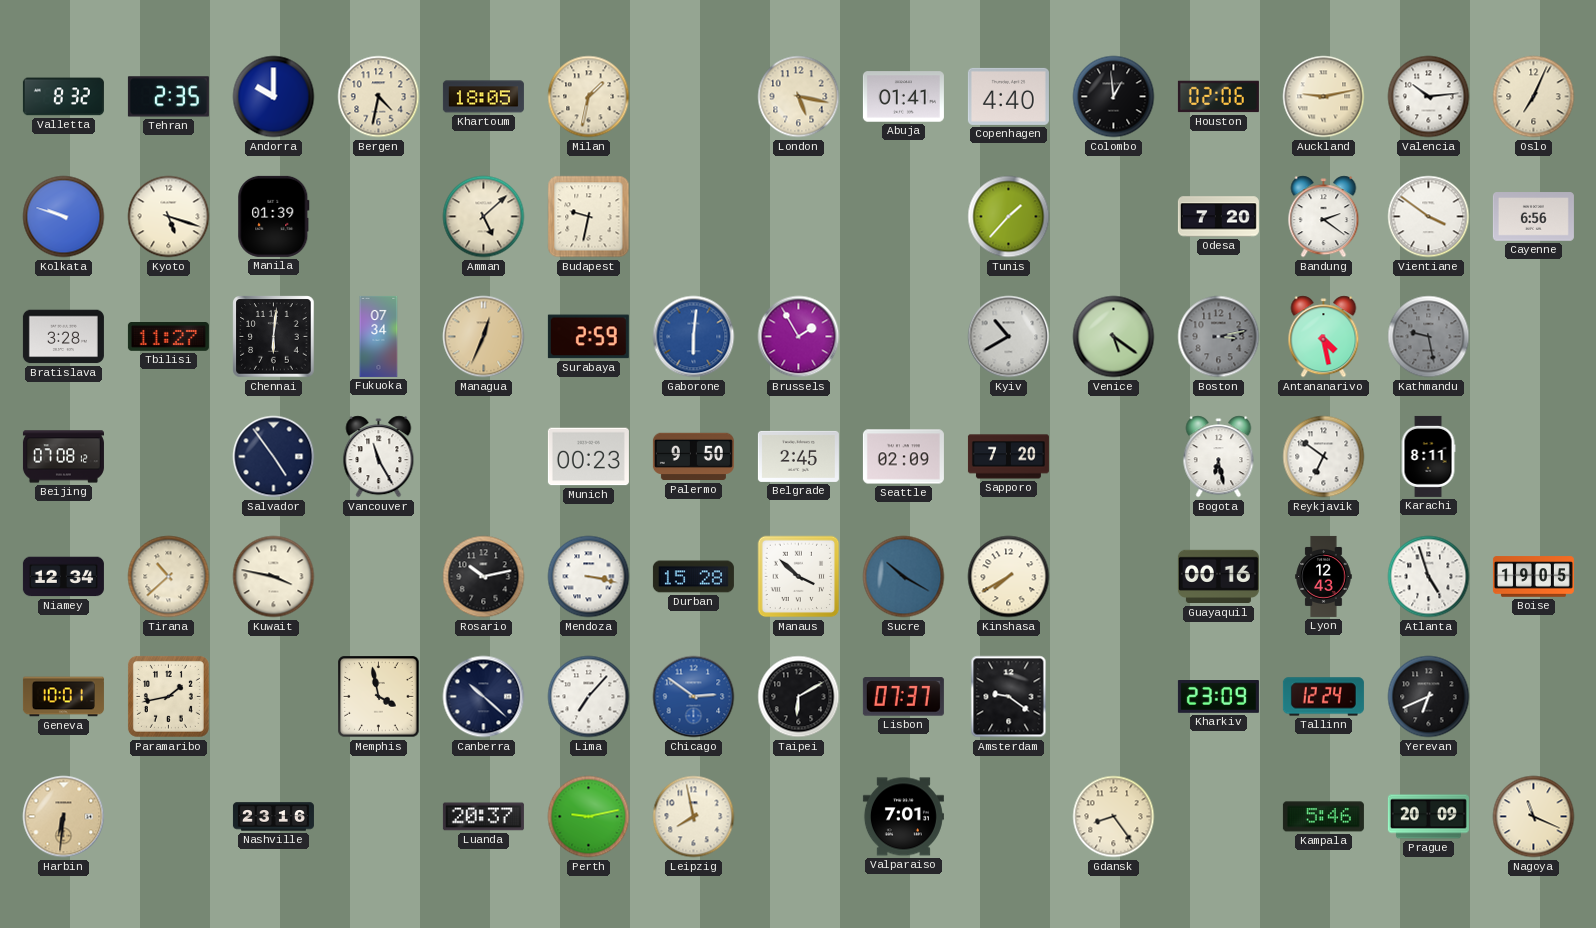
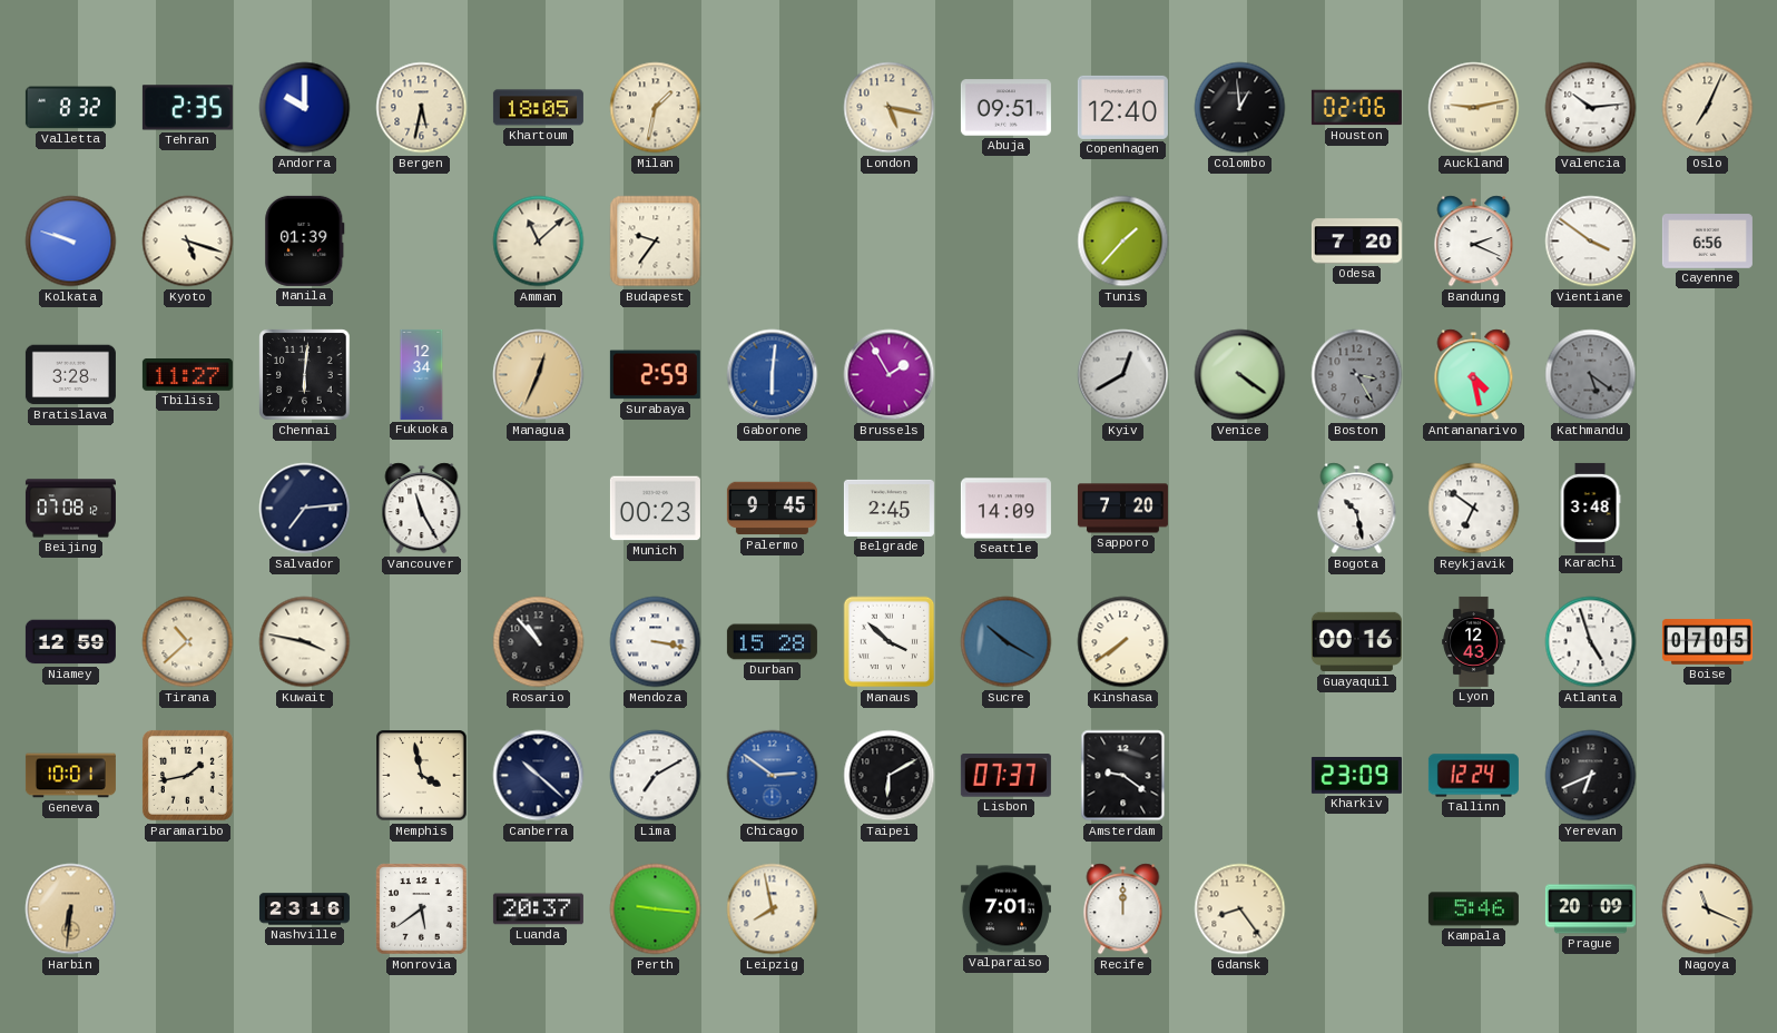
Bergen: 4:32 -> 5:32 (422, 108)
Abuja: 01:41 -> 09:51 (1005, 108)
Copenhagen: 4:40 -> 12:40 (1122, 107)
Amman: 5:08 -> 11:08 (539, 242)
Budapest: 9:32 -> 9:36 (656, 242)
Bandung: 2:21 -> 2:19 (1474, 242)
Fukuoka: 07:34 -> 12:34 (422, 374)
Kyiv: 10:40 -> 12:40 (1123, 375)
Venice: 5:21 -> 4:21 (1240, 375)
Boston: 3:13 -> 3:25 (1357, 375)
Kathmandu: 9:28 -> 5:21 (1591, 375)
Salvador: 4:54 -> 7:14 (305, 509)
Palermo: 9:50 -> 9:45 (772, 509)
Seattle: 02:09 -> 14:09 (1005, 509)
Bogota: 6:28 -> 10:28 (1357, 509)
Karachi: 8:11 -> 3:48 (1590, 508)
Niamey: 12:34 -> 12:59 (70, 642)
Rosario: 10:13 -> 10:53 (539, 642)
Kinshasa: 7:40 -> 7:39 (1123, 642)
Boise: 19:05 -> 07:05 (1707, 642)
Lima: 7:07 -> 7:10 (656, 776)
Monrovia: none -> 5:39 (422, 909)
Perth: 9:13 -> 9:16 (656, 909)
Recife: none -> 12:00 (1123, 909)
